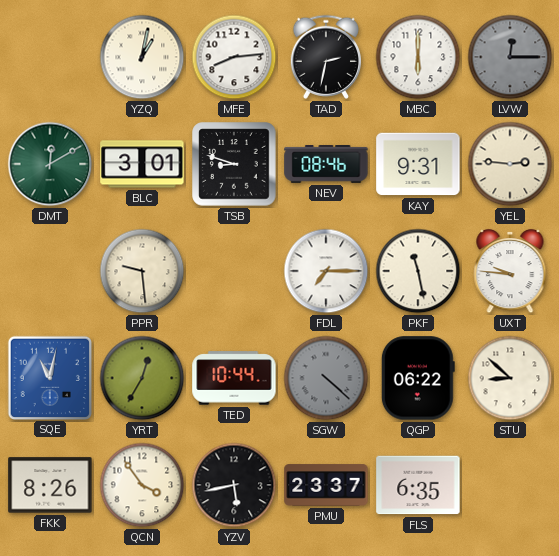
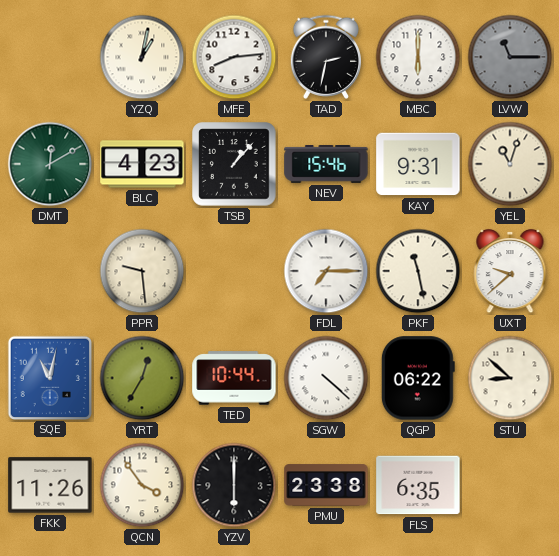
LVW: 12:15 -> 11:15 (510, 57)
BLC: 3:01 -> 4:23 (142, 164)
TSB: 8:48 -> 1:07 (234, 164)
NEV: 08:46 -> 15:46 (326, 165)
YEL: 2:46 -> 11:03 (510, 164)
UXT: 9:46 -> 9:38 (510, 271)
SGW dial: grey -> white (326, 378)
FKK: 8:26 -> 11:26 (50, 485)
YZV: 5:43 -> 6:00 (234, 485)
PMU: 23:37 -> 23:38 (326, 485)
